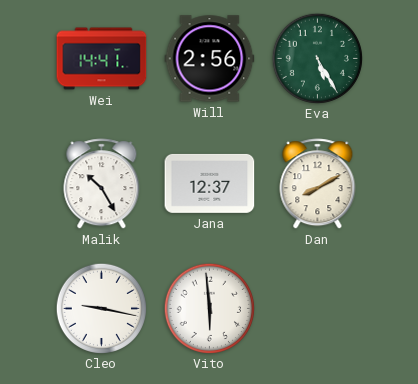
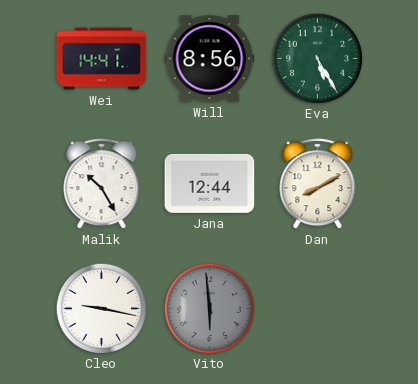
Will: 2:56 -> 8:56 (210, 59)
Jana: 12:37 -> 12:44 (210, 183)
Vito dial: white -> grey (209, 308)
